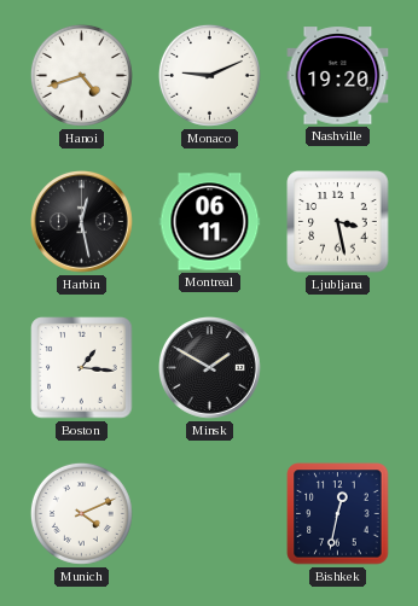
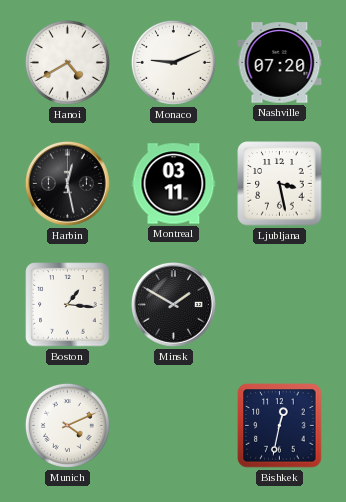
Hanoi: 4:42 -> 4:40 (67, 62)
Nashville: 19:20 -> 07:20 (280, 63)
Montreal: 06:11 -> 03:11 (174, 184)
